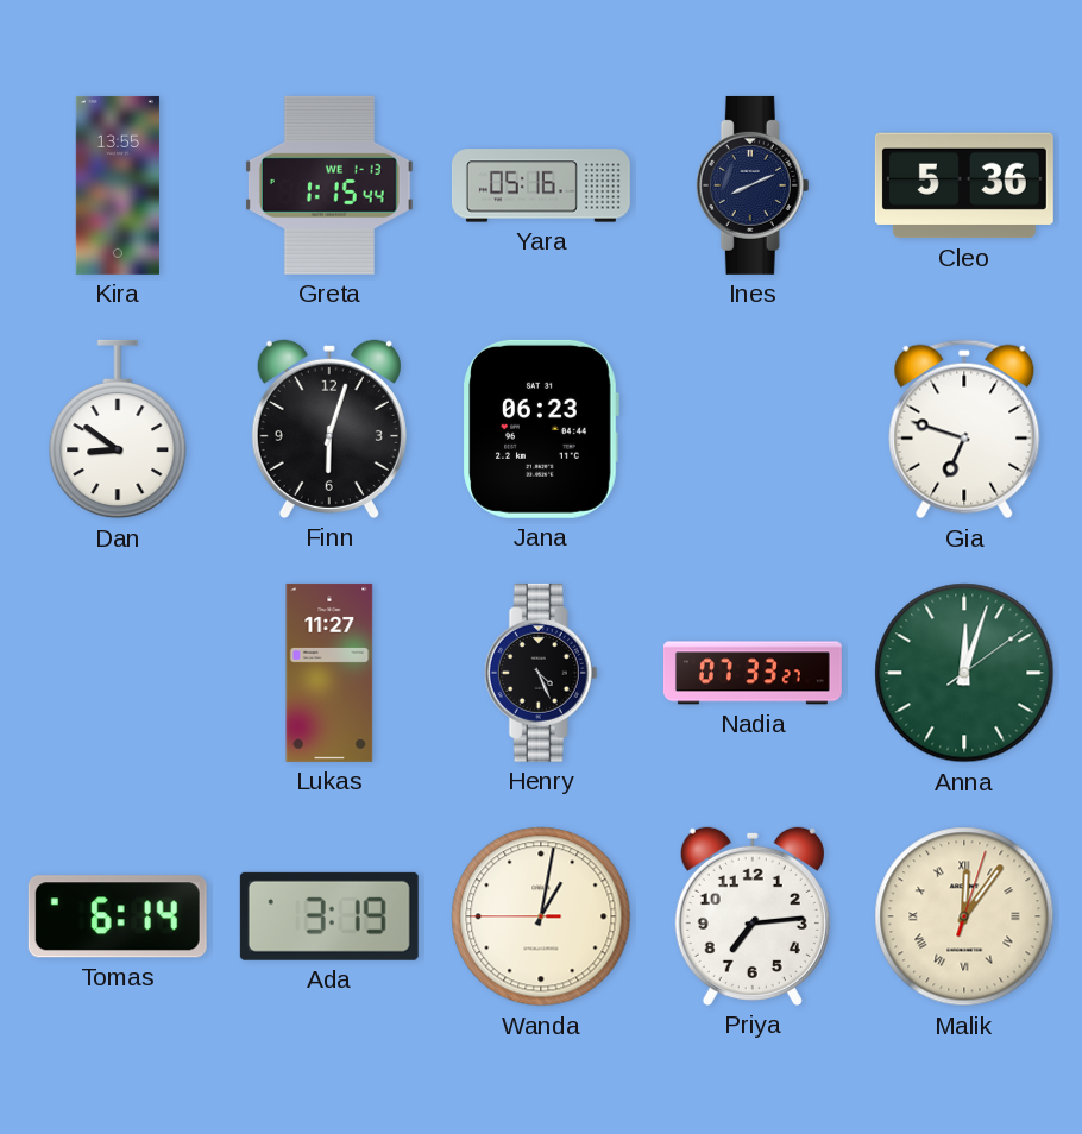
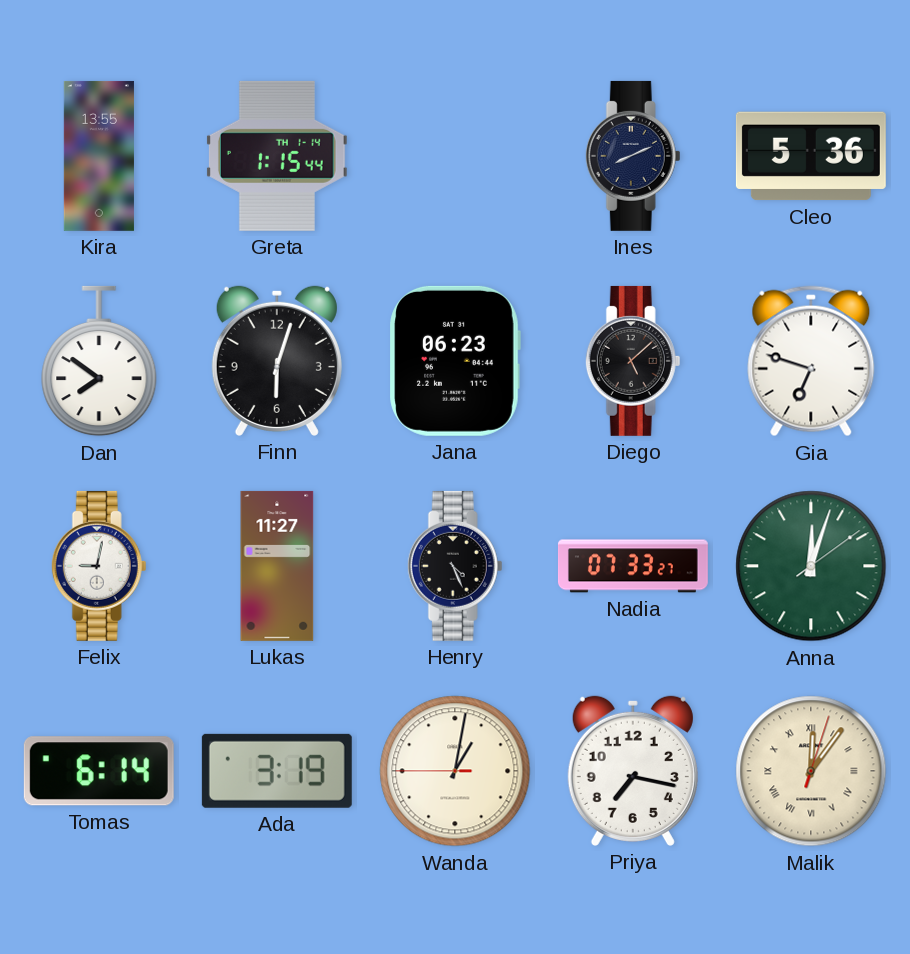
Greta date: WE 1-13 -> TH 1-14 (277, 156)
Yara: 05:16 -> none (541, 185)
Dan: 8:51 -> 7:51 (99, 361)
Diego: none -> 5:08 (633, 361)
Felix: none -> 9:02 (99, 566)
Priya: 7:14 -> 7:17 (633, 771)
